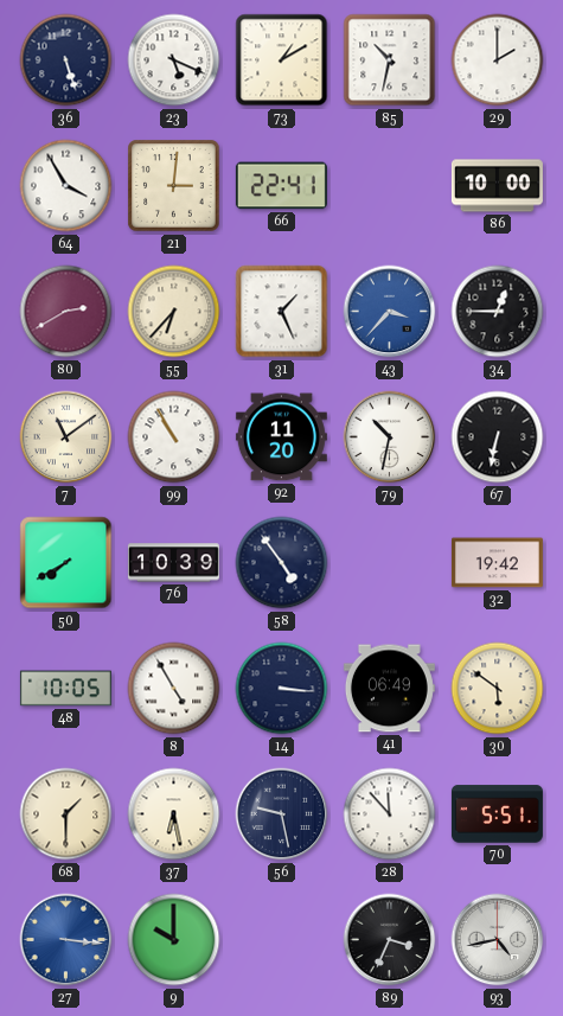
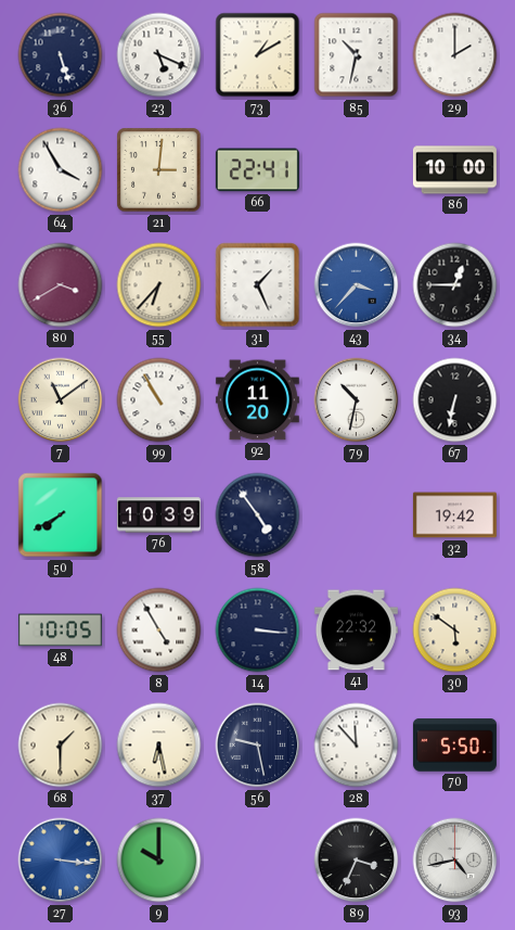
80: 2:40 -> 3:40 (61, 285)
41: 06:49 -> 22:32 (356, 630)
70: 5:51 -> 5:50 (454, 746)
